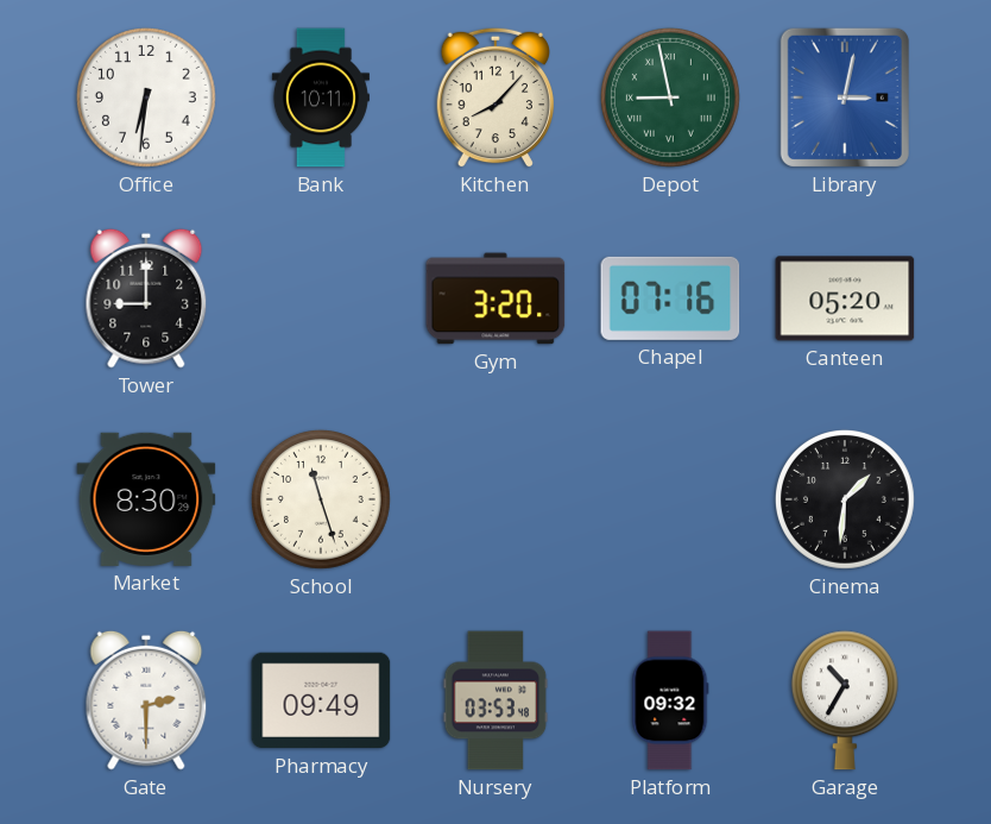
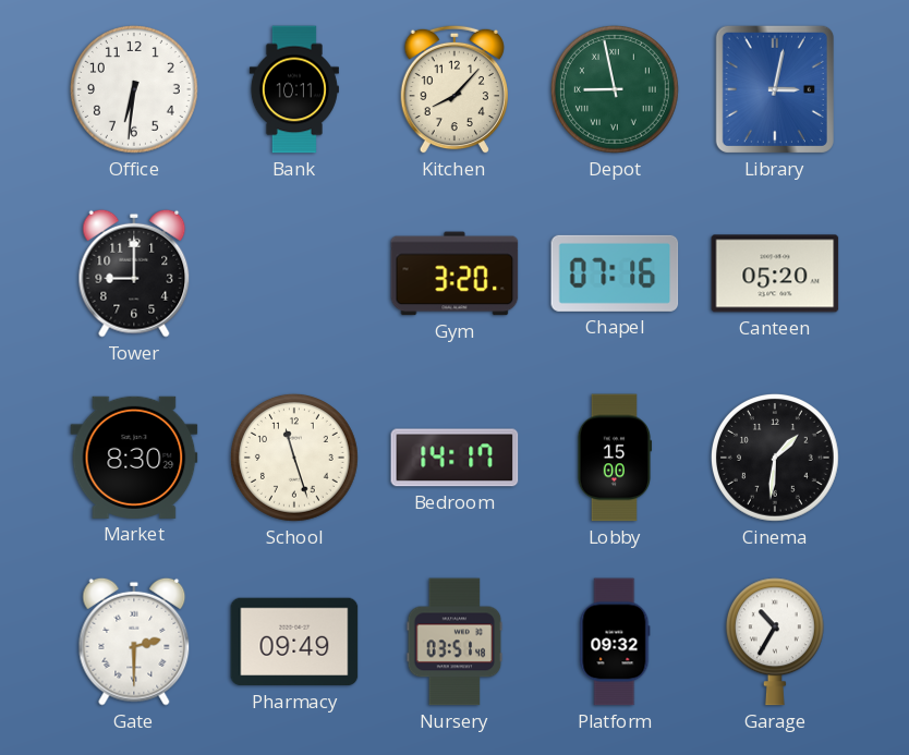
Bedroom: none -> 14:17 (455, 458)
Lobby: none -> 15:00 (615, 458)
Nursery: 03:53 -> 03:51 (455, 642)
